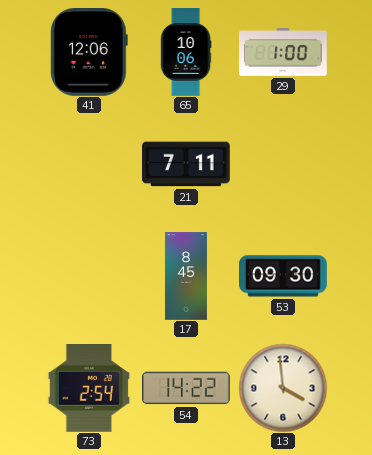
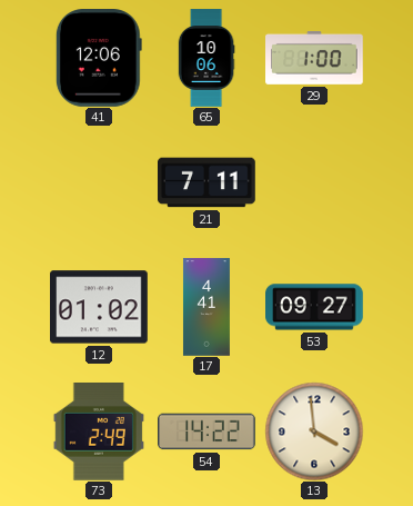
12: none -> 01:02 (100, 307)
17: 8:45 -> 4:41 (206, 307)
53: 09:30 -> 09:27 (315, 307)
73: 2:54 -> 2:49 (99, 433)
